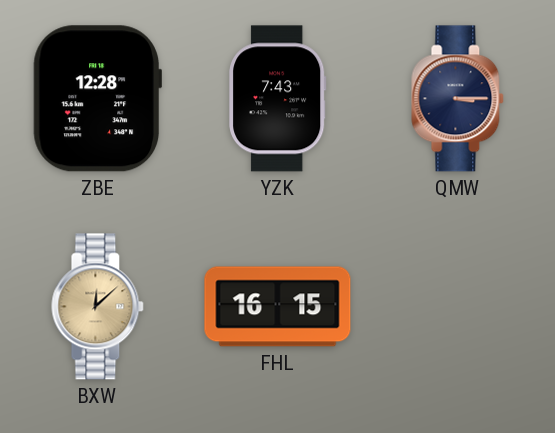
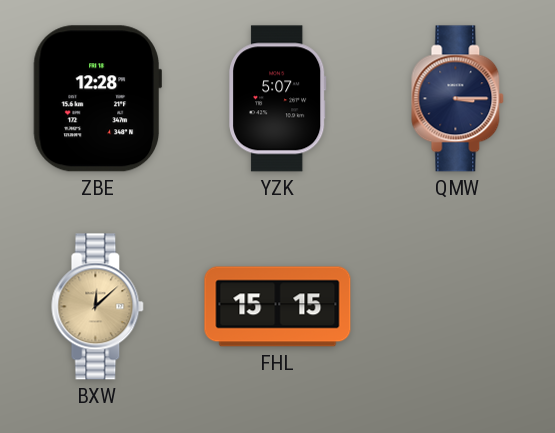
YZK: 7:43 -> 5:07 (278, 99)
FHL: 16:15 -> 15:15 (278, 307)
